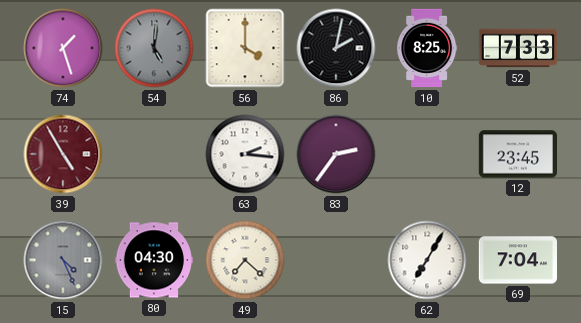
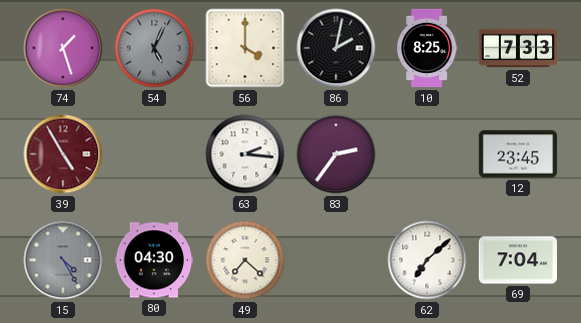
54: 5:01 -> 5:04 (154, 48)
15: 4:26 -> 4:25 (63, 260)
62: 7:05 -> 7:08 (427, 260)
